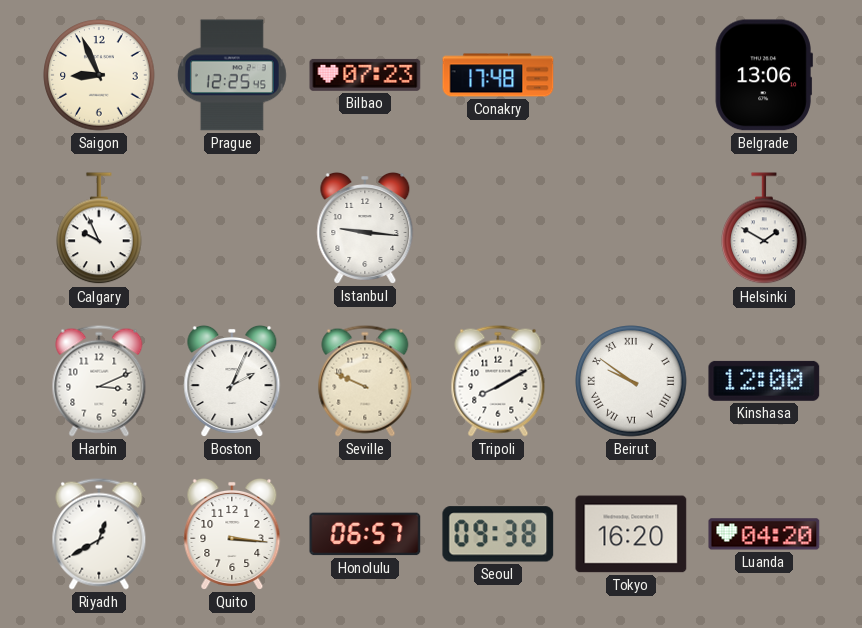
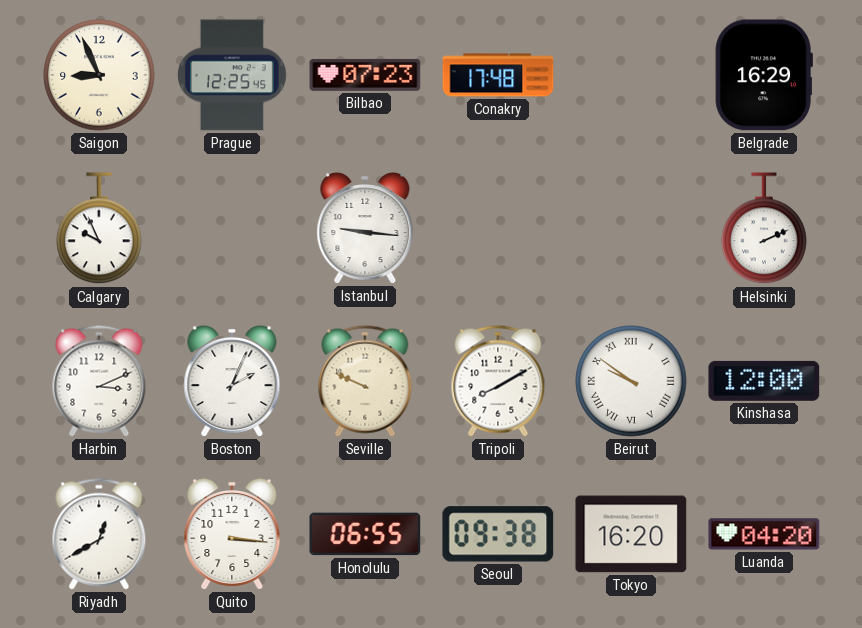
Belgrade: 13:06 -> 16:29 (764, 75)
Helsinki: 1:50 -> 2:11 (764, 229)
Honolulu: 06:57 -> 06:55 (365, 534)
